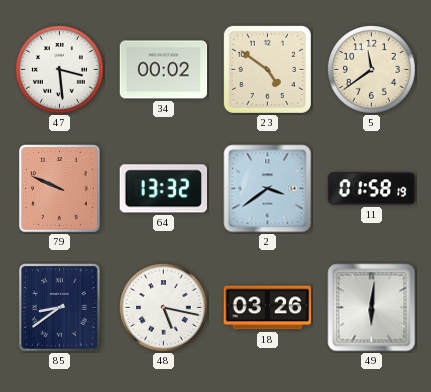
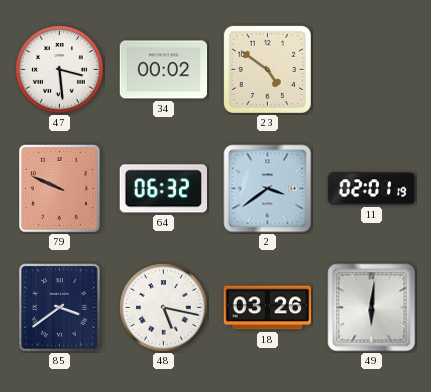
5: 11:39 -> none (372, 70)
64: 13:32 -> 06:32 (164, 189)
11: 01:58 -> 02:01 (372, 189)
85: 8:39 -> 3:39 (60, 308)
